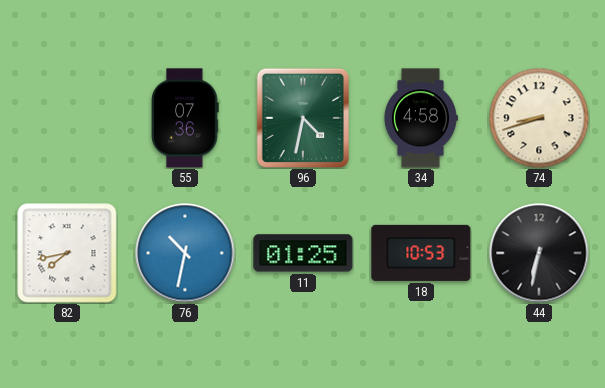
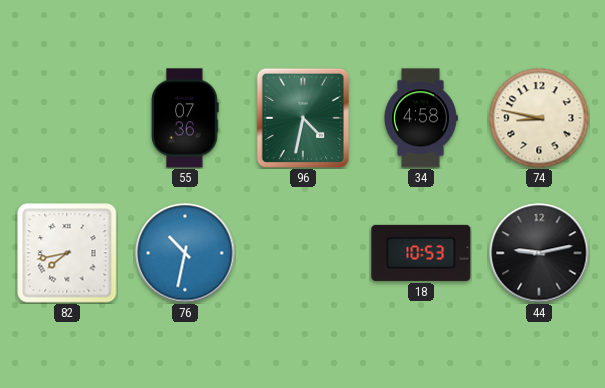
74: 8:42 -> 8:47 (539, 118)
11: 01:25 -> none (303, 253)
44: 6:32 -> 9:13 (539, 253)
